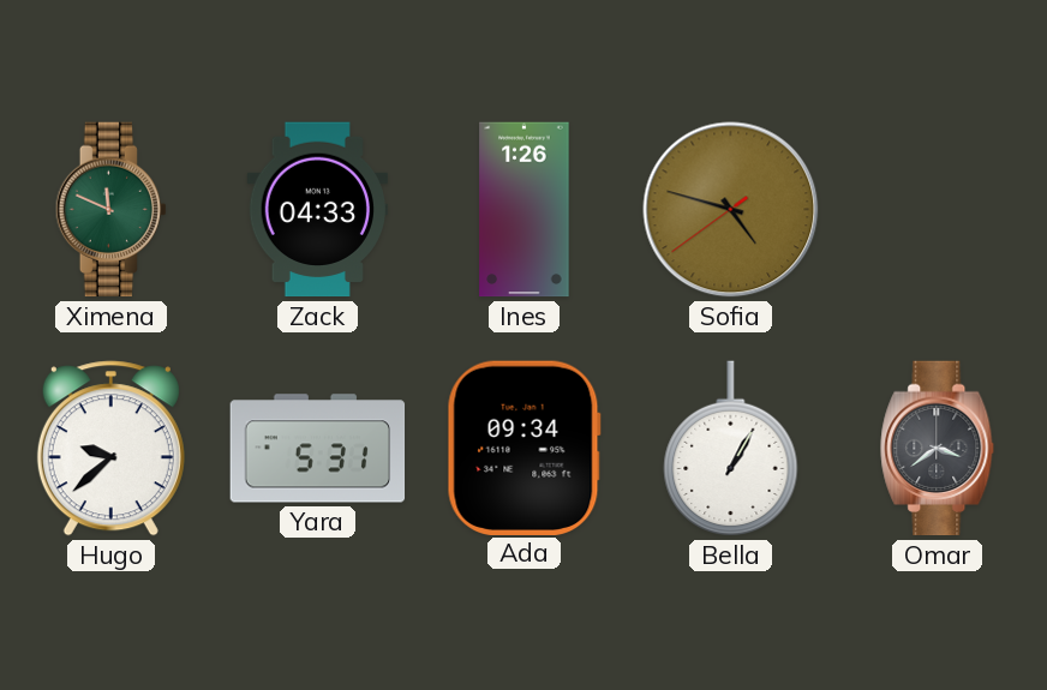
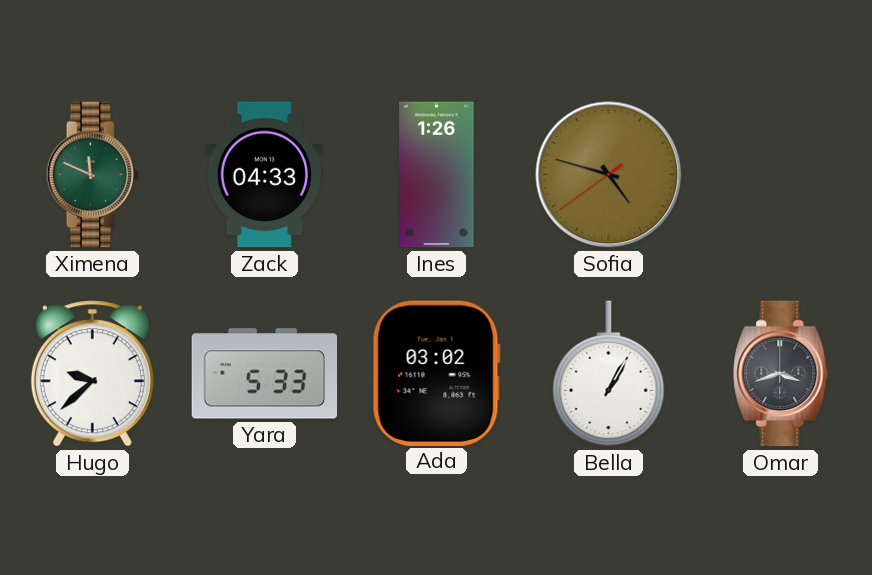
Yara: 5:31 -> 5:33 (265, 374)
Ada: 09:34 -> 03:02 (436, 373)
Omar: 3:39 -> 3:42 (781, 374)
